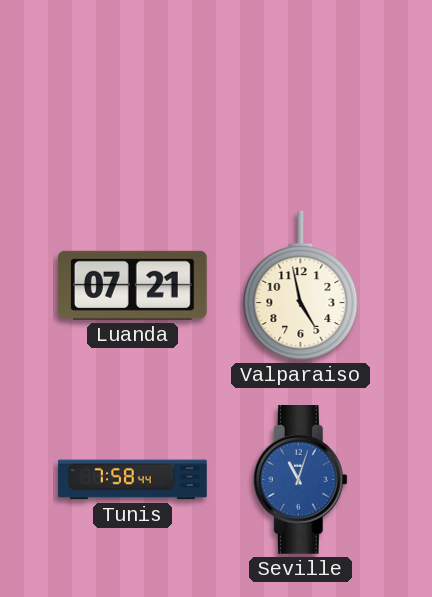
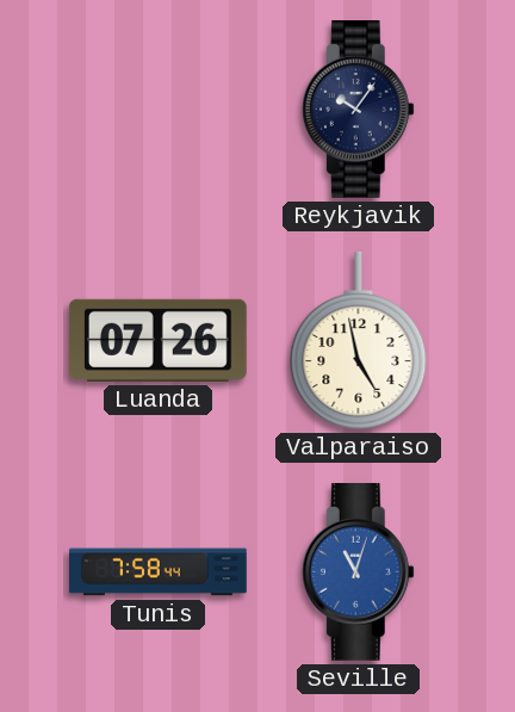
Reykjavik: none -> 10:06 (358, 110)
Luanda: 07:21 -> 07:26 (157, 340)
